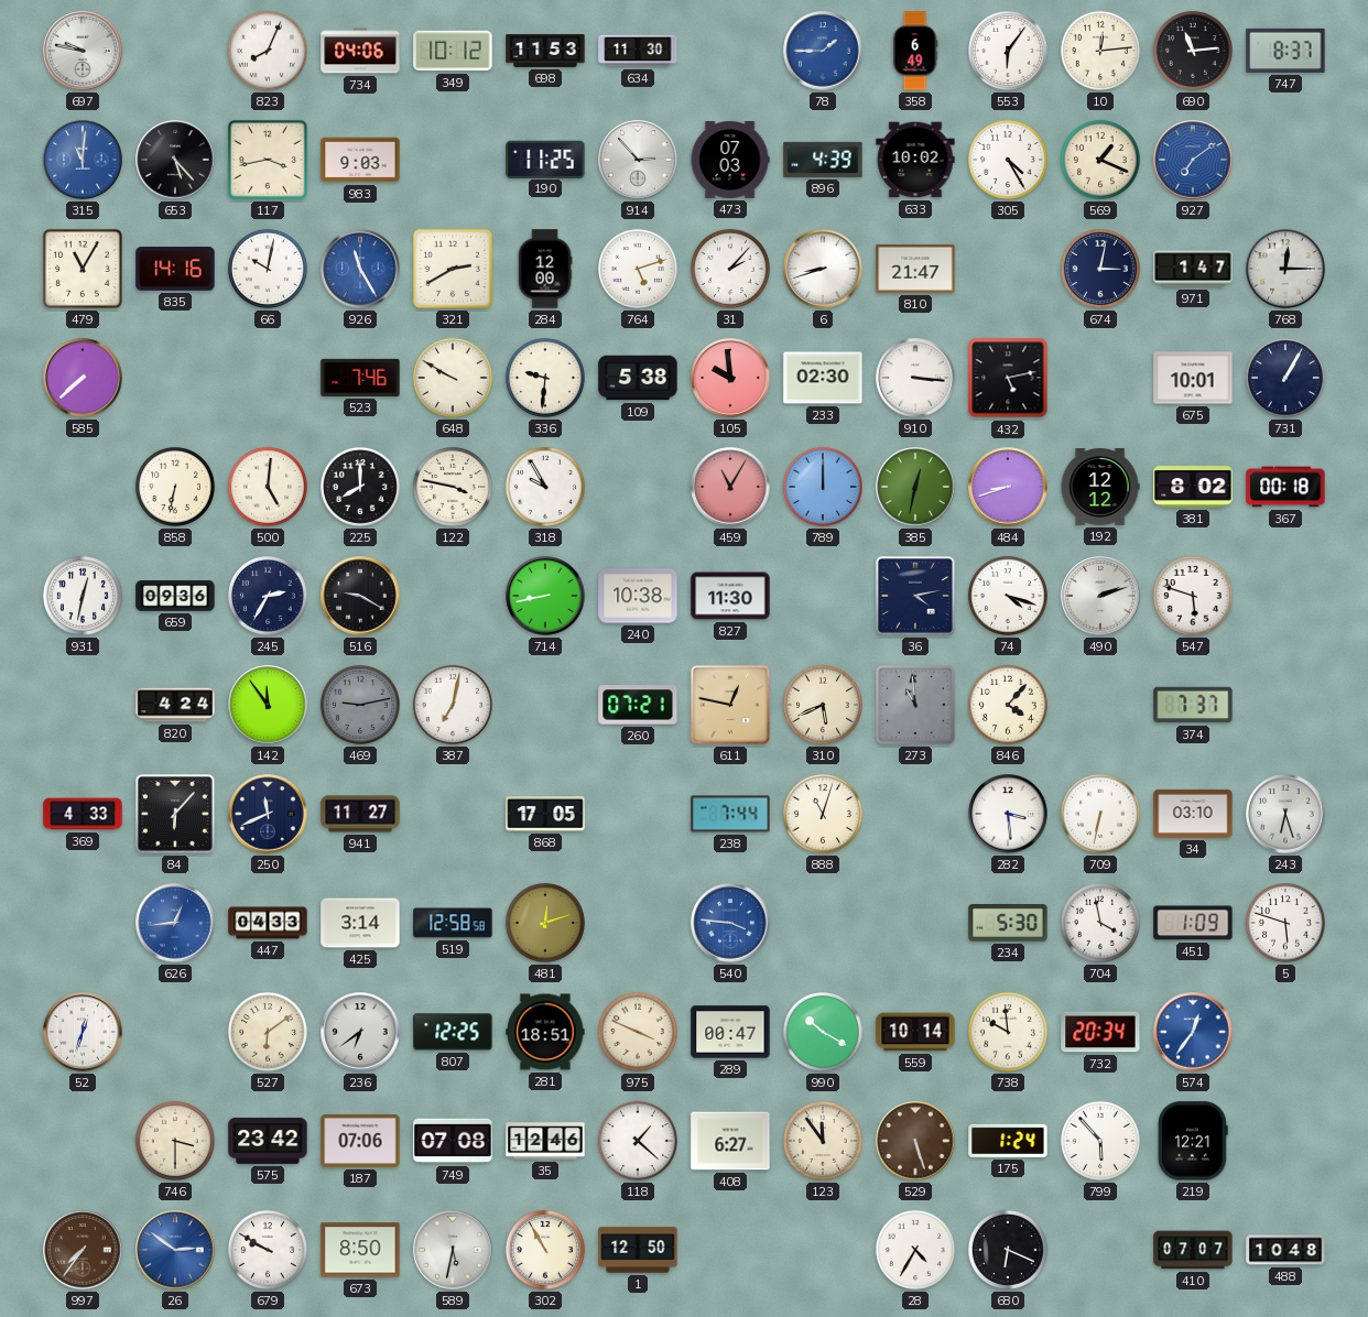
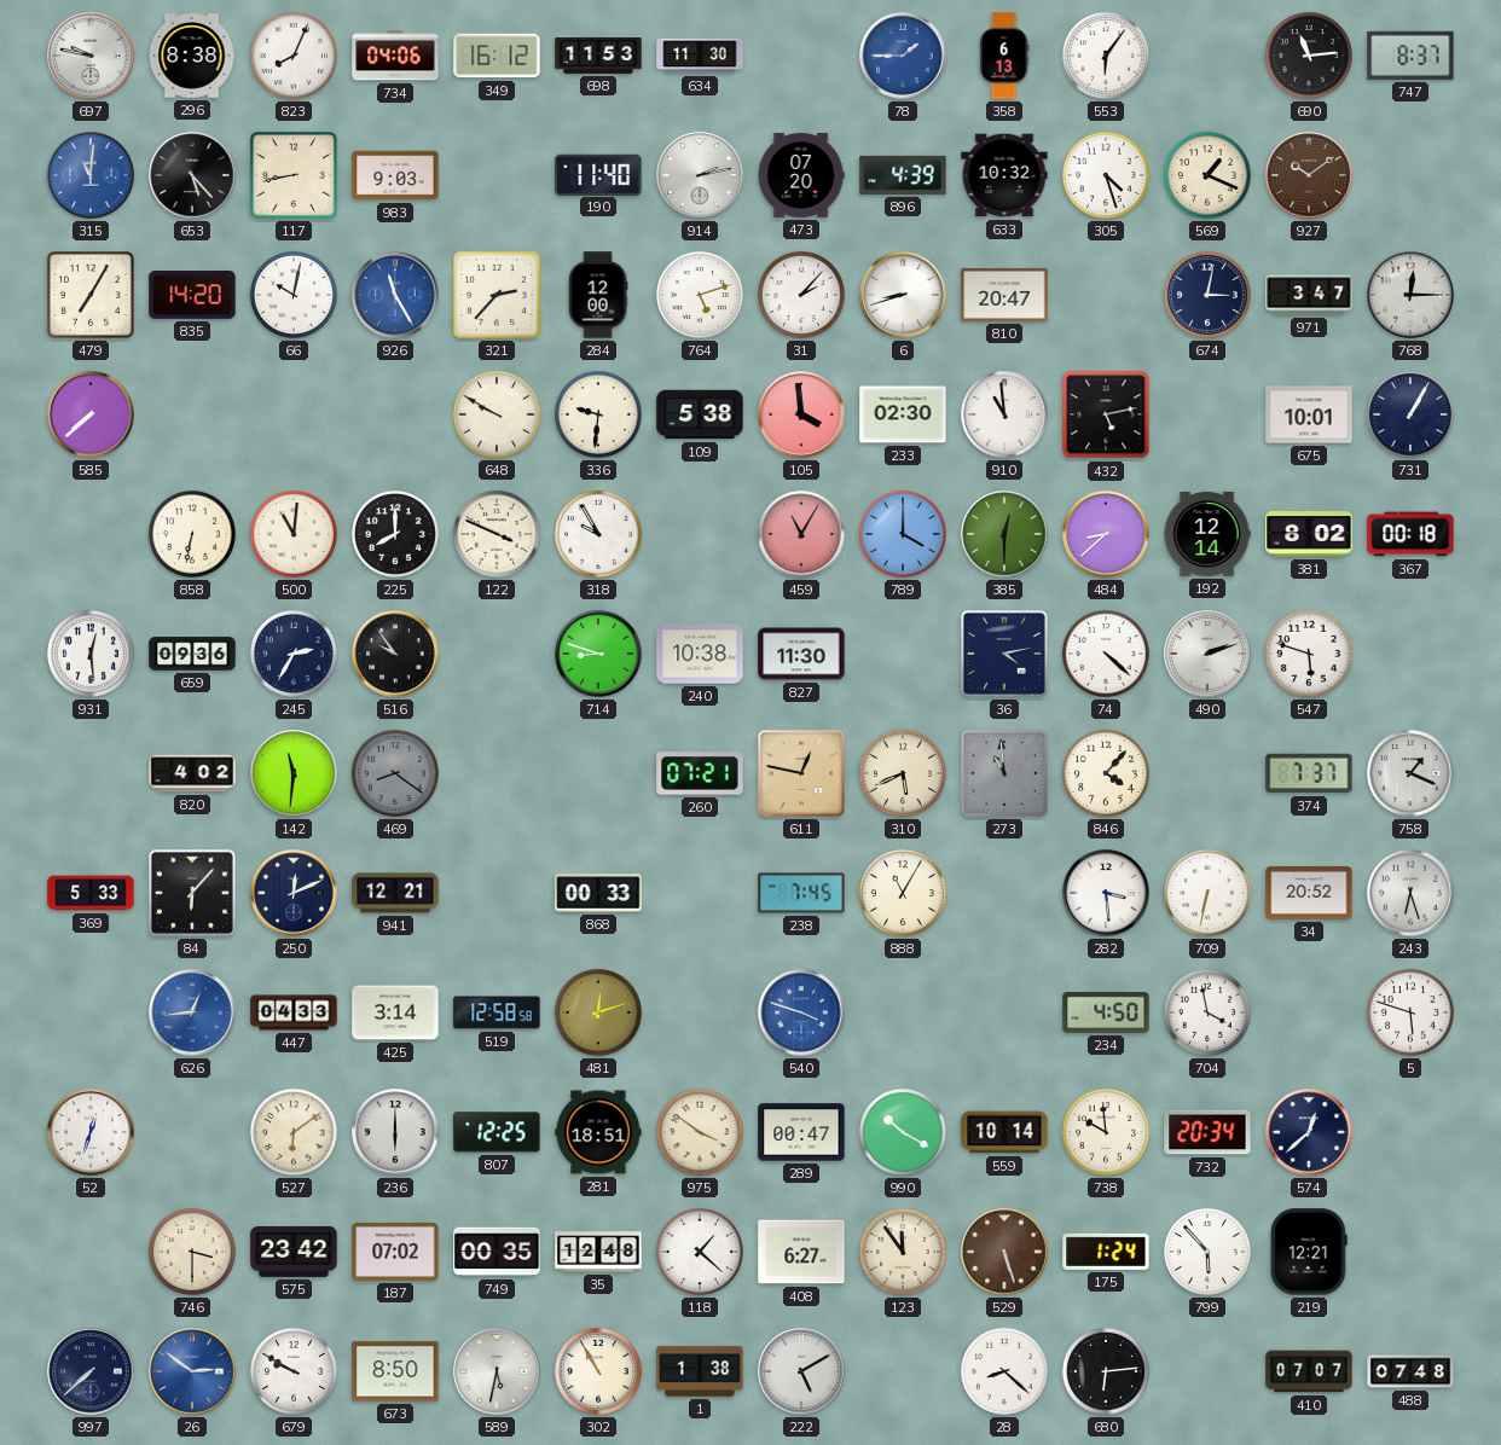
296: none -> 8:38 (192, 56)
349: 10:12 -> 16:12 (497, 56)
358: 6:49 -> 6:13 (1004, 56)
10: 12:14 -> none (1100, 51)
117: 3:43 -> 8:43 (294, 175)
190: 11:25 -> 11:40 (598, 174)
914: 2:53 -> 2:13 (700, 175)
473: 07:03 -> 07:20 (801, 176)
633: 10:02 -> 10:32 (1004, 175)
305: 4:25 -> 4:27 (1106, 175)
927: 7:09 -> 10:09 (1309, 175)
927 dial: blue -> brown (1309, 175)
479: 11:05 -> 7:05 (91, 295)
835: 14:16 -> 14:20 (192, 295)
321: 2:40 -> 2:37 (497, 295)
810: 21:47 -> 20:47 (1004, 296)
971: 1:47 -> 3:47 (1309, 295)
523: 7:46 -> none (360, 378)
105: 9:59 -> 3:59 (801, 414)
910: 3:16 -> 10:59 (1004, 414)
500: 5:01 -> 11:01 (294, 534)
122: 3:47 -> 3:49 (497, 534)
789: 12:00 -> 4:00 (903, 534)
385: 12:32 -> 12:30 (1004, 534)
484: 8:42 -> 8:38 (1106, 534)
192: 12:12 -> 12:14 (1207, 535)
931: 12:32 -> 12:29 (91, 654)
516: 9:20 -> 9:54 (395, 654)
714: 8:43 -> 8:48 (598, 654)
74: 4:18 -> 4:22 (1106, 654)
820: 4:24 -> 4:02 (192, 773)
142: 11:54 -> 11:31 (294, 773)
469: 9:13 -> 8:21 (395, 773)
387: 7:02 -> none (453, 705)
758: none -> 1:19 (1410, 773)
369: 4:33 -> 5:33 (91, 893)
250: 11:41 -> 12:11 (294, 893)
941: 11:27 -> 12:21 (395, 893)
868: 17:05 -> 00:33 (598, 893)
238: 7:44 -> 7:45 (801, 893)
888: 11:03 -> 11:05 (903, 893)
34: 03:10 -> 20:52 (1309, 893)
540: 3:46 -> 3:48 (801, 1012)
234: 5:30 -> 4:50 (1106, 1014)
451: 1:09 -> none (1193, 923)
236: 6:39 -> 6:00 (395, 1132)
975: 3:49 -> 3:51 (700, 1132)
574: 12:36 -> 12:38 (1309, 1132)
574 dial: blue -> navy (1309, 1132)
187: 07:06 -> 07:02 (395, 1252)
749: 07:08 -> 00:35 (497, 1252)
35: 12:46 -> 12:48 (598, 1252)
997: 7:36 -> 7:38 (91, 1371)
997 dial: brown -> navy (91, 1371)
1: 12:50 -> 1:38 (700, 1371)
222: none -> 5:10 (801, 1371)
28: 4:35 -> 8:22 (1004, 1371)
680: 6:19 -> 6:14 (1106, 1371)
488: 10:48 -> 07:48 (1410, 1371)
